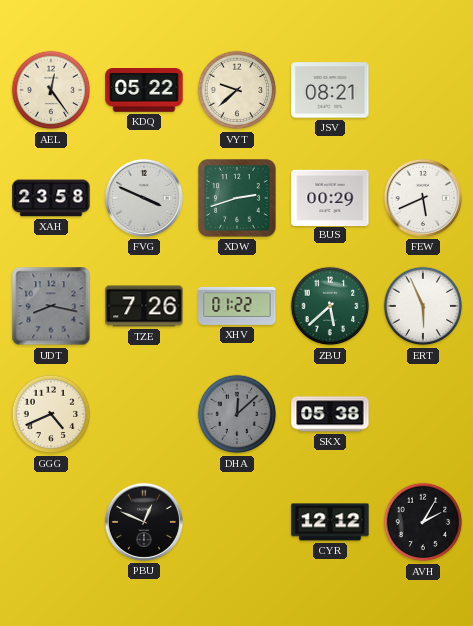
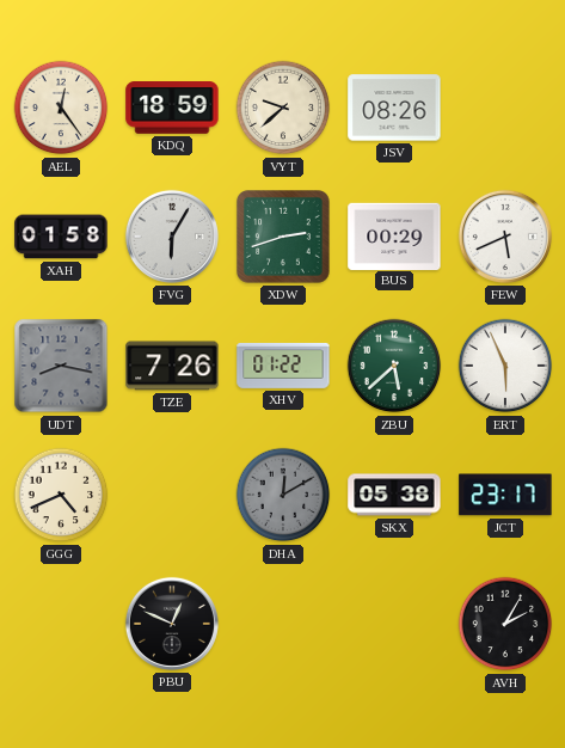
KDQ: 05:22 -> 18:59 (172, 109)
JSV: 08:21 -> 08:26 (394, 108)
XAH: 23:58 -> 01:58 (61, 237)
FVG: 3:49 -> 6:05 (172, 237)
DHA: 12:08 -> 12:10 (283, 495)
JCT: none -> 23:17 (505, 495)
CYR: 12:12 -> none (330, 522)
